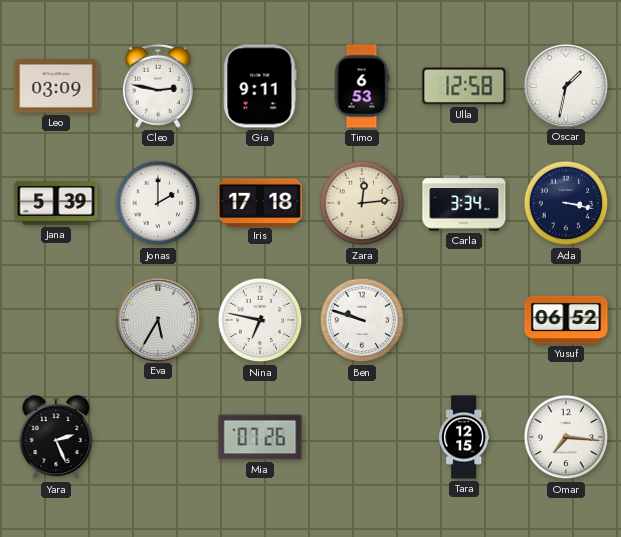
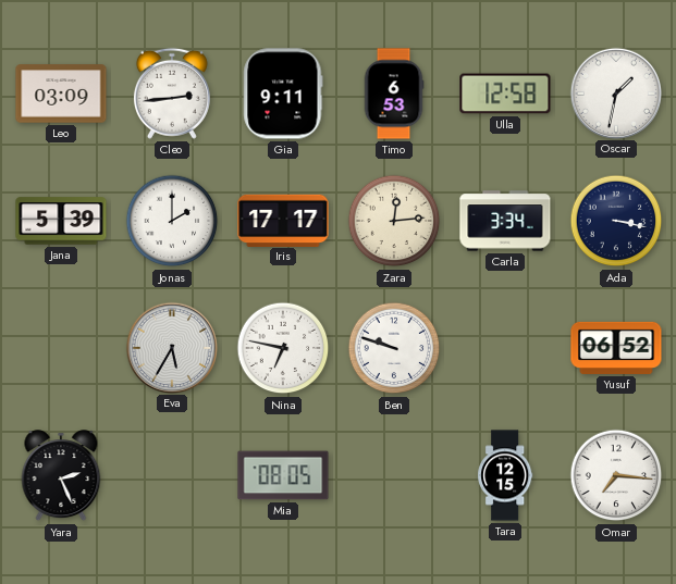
Cleo: 2:47 -> 2:44 (172, 94)
Iris: 17:18 -> 17:17 (283, 220)
Mia: 07:26 -> 08:05 (283, 475)
